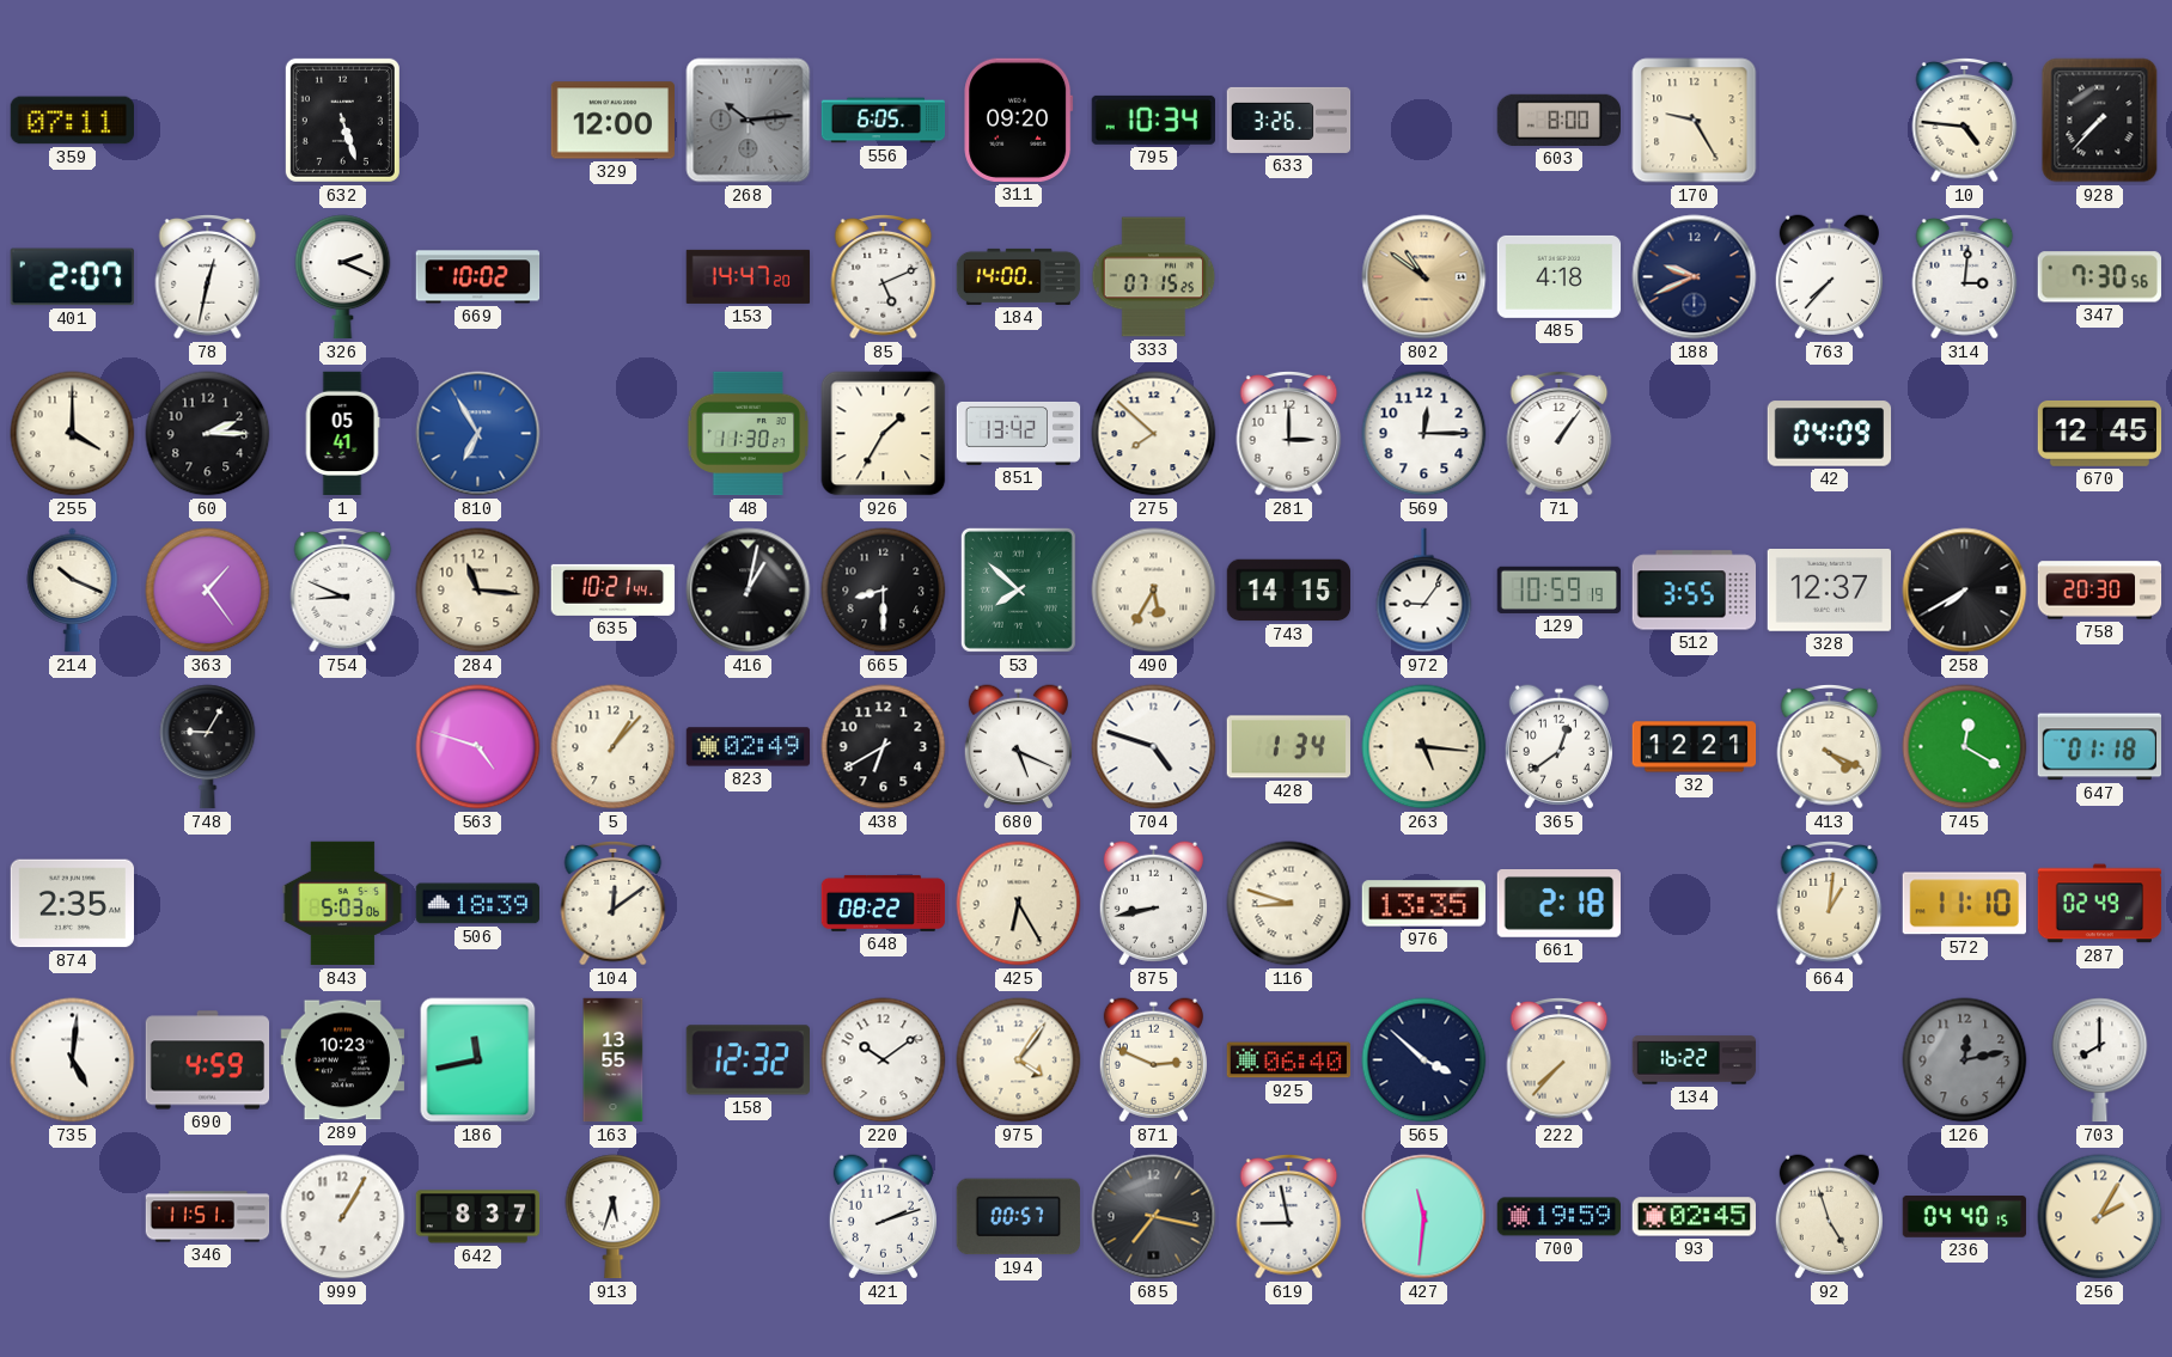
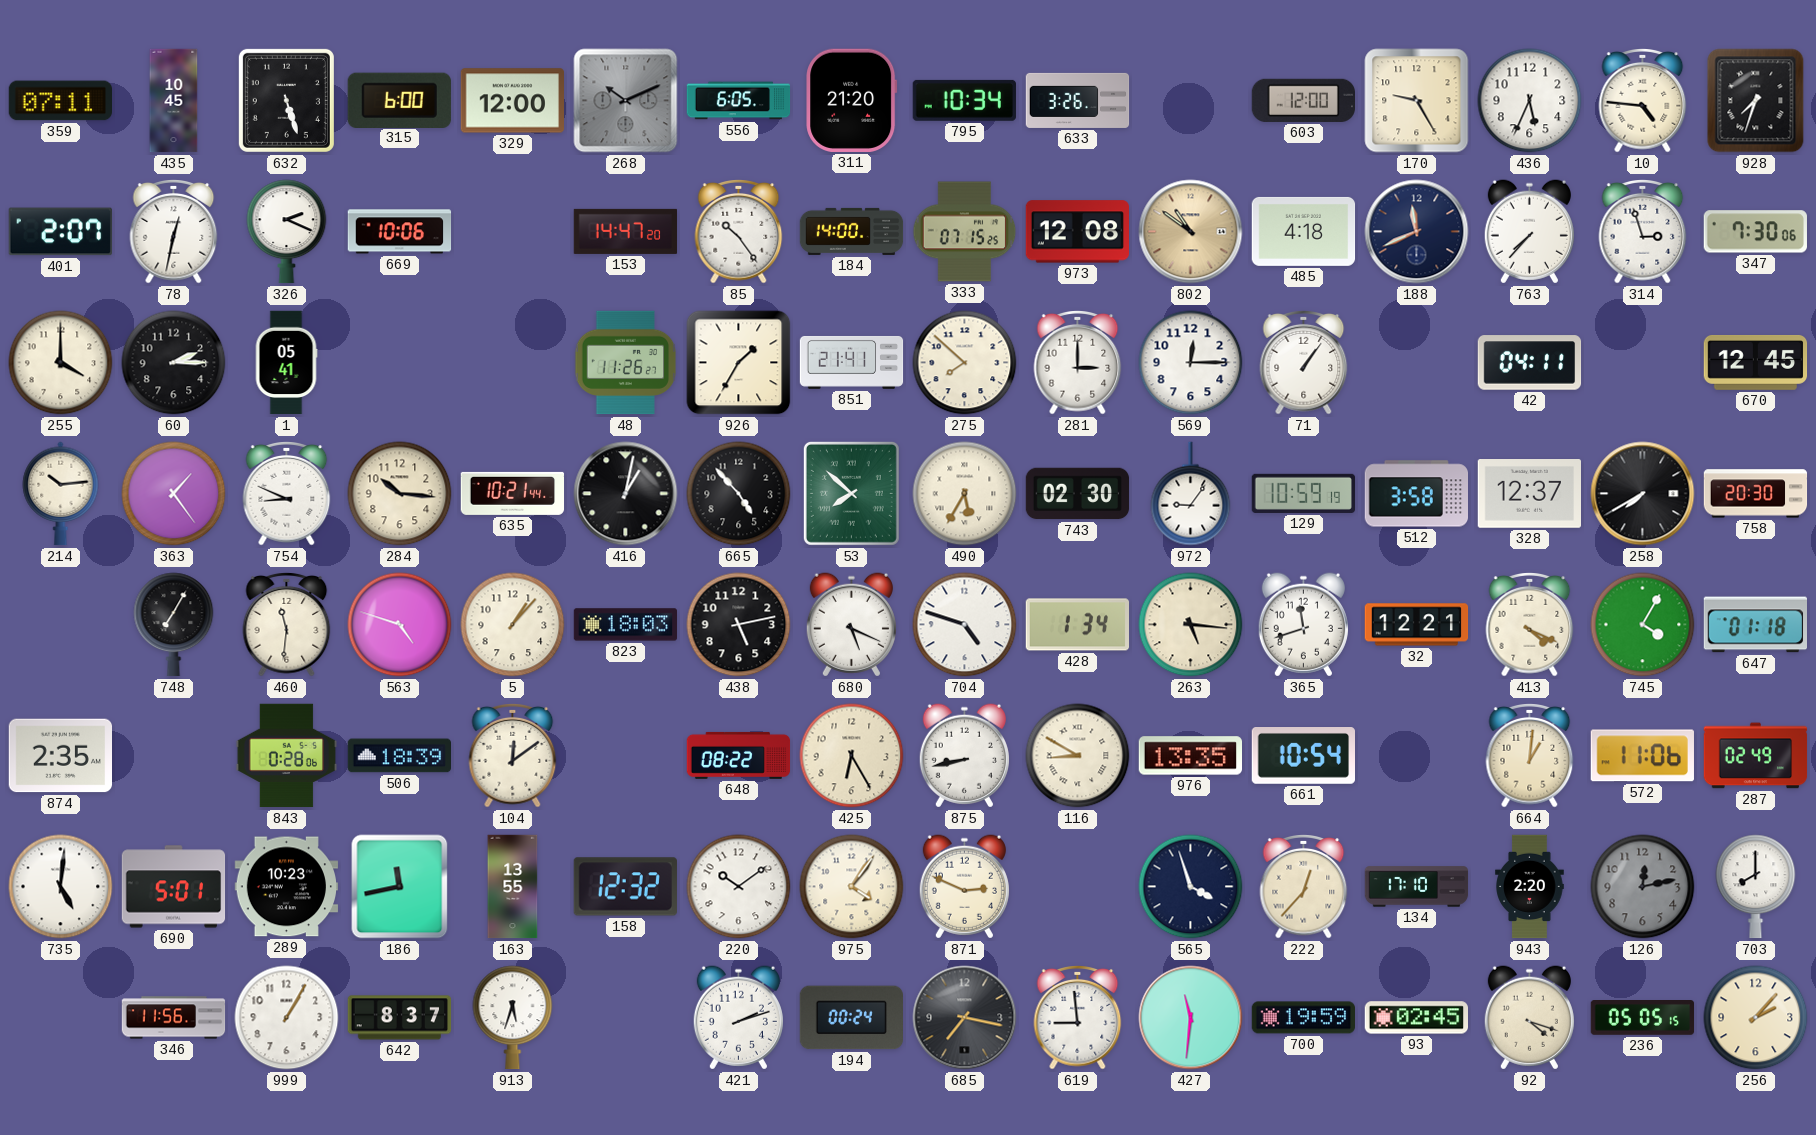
435: none -> 10:45 (174, 101)
315: none -> 6:00 (399, 100)
268: 10:14 -> 10:11 (626, 101)
311: 09:20 -> 21:20 (852, 100)
603: 8:00 -> 12:00 (1303, 100)
436: none -> 5:34 (1530, 101)
928: 7:37 -> 7:33 (1756, 101)
669: 10:02 -> 10:06 (400, 232)
85: 5:11 -> 10:24 (739, 232)
973: none -> 12:08 (1077, 232)
188: 9:41 -> 11:41 (1417, 232)
314: 3:01 -> 2:57 (1643, 232)
347: 7:30:56 -> 7:30:06 (1755, 232)
810: 6:55 -> none (478, 434)
48: 11:30 -> 11:26 (626, 363)
851: 13:42 -> 21:41 (852, 362)
42: 04:09 -> 04:11 (1530, 363)
214: 10:19 -> 10:14 (61, 494)
284: 11:16 -> 10:16 (400, 494)
665: 8:30 -> 4:53 (739, 494)
743: 14:15 -> 02:30 (1078, 494)
512: 3:55 -> 3:58 (1416, 494)
748: 9:05 -> 7:05 (174, 625)
460: none -> 11:31 (287, 625)
823: 02:49 -> 18:03 (626, 625)
438: 6:40 -> 5:13 (739, 625)
365: 12:39 -> 11:42 (1303, 625)
745: 12:20 -> 4:05 (1643, 625)
843: 5:03 -> 0:28 (287, 756)
116: 8:48 -> 8:50 (1078, 756)
661: 2:18 -> 10:54 (1303, 756)
572: 11:10 -> 11:06 (1642, 756)
690: 4:59 -> 5:01 (174, 887)
925: 06:40 -> none (1289, 1060)
565: 3:52 -> 3:57 (1191, 887)
222: 7:37 -> 12:37 (1304, 887)
134: 16:22 -> 17:10 (1417, 887)
943: none -> 2:20 (1530, 887)
346: 11:51 -> 11:56 (174, 1018)
194: 00:57 -> 00:24 (851, 1018)
619: 8:58 -> 8:59 (1078, 1018)
92: 4:57 -> 4:18 (1529, 1018)
236: 04:40 -> 05:05 (1643, 1018)
256: 2:05 -> 2:07 (1756, 1018)
